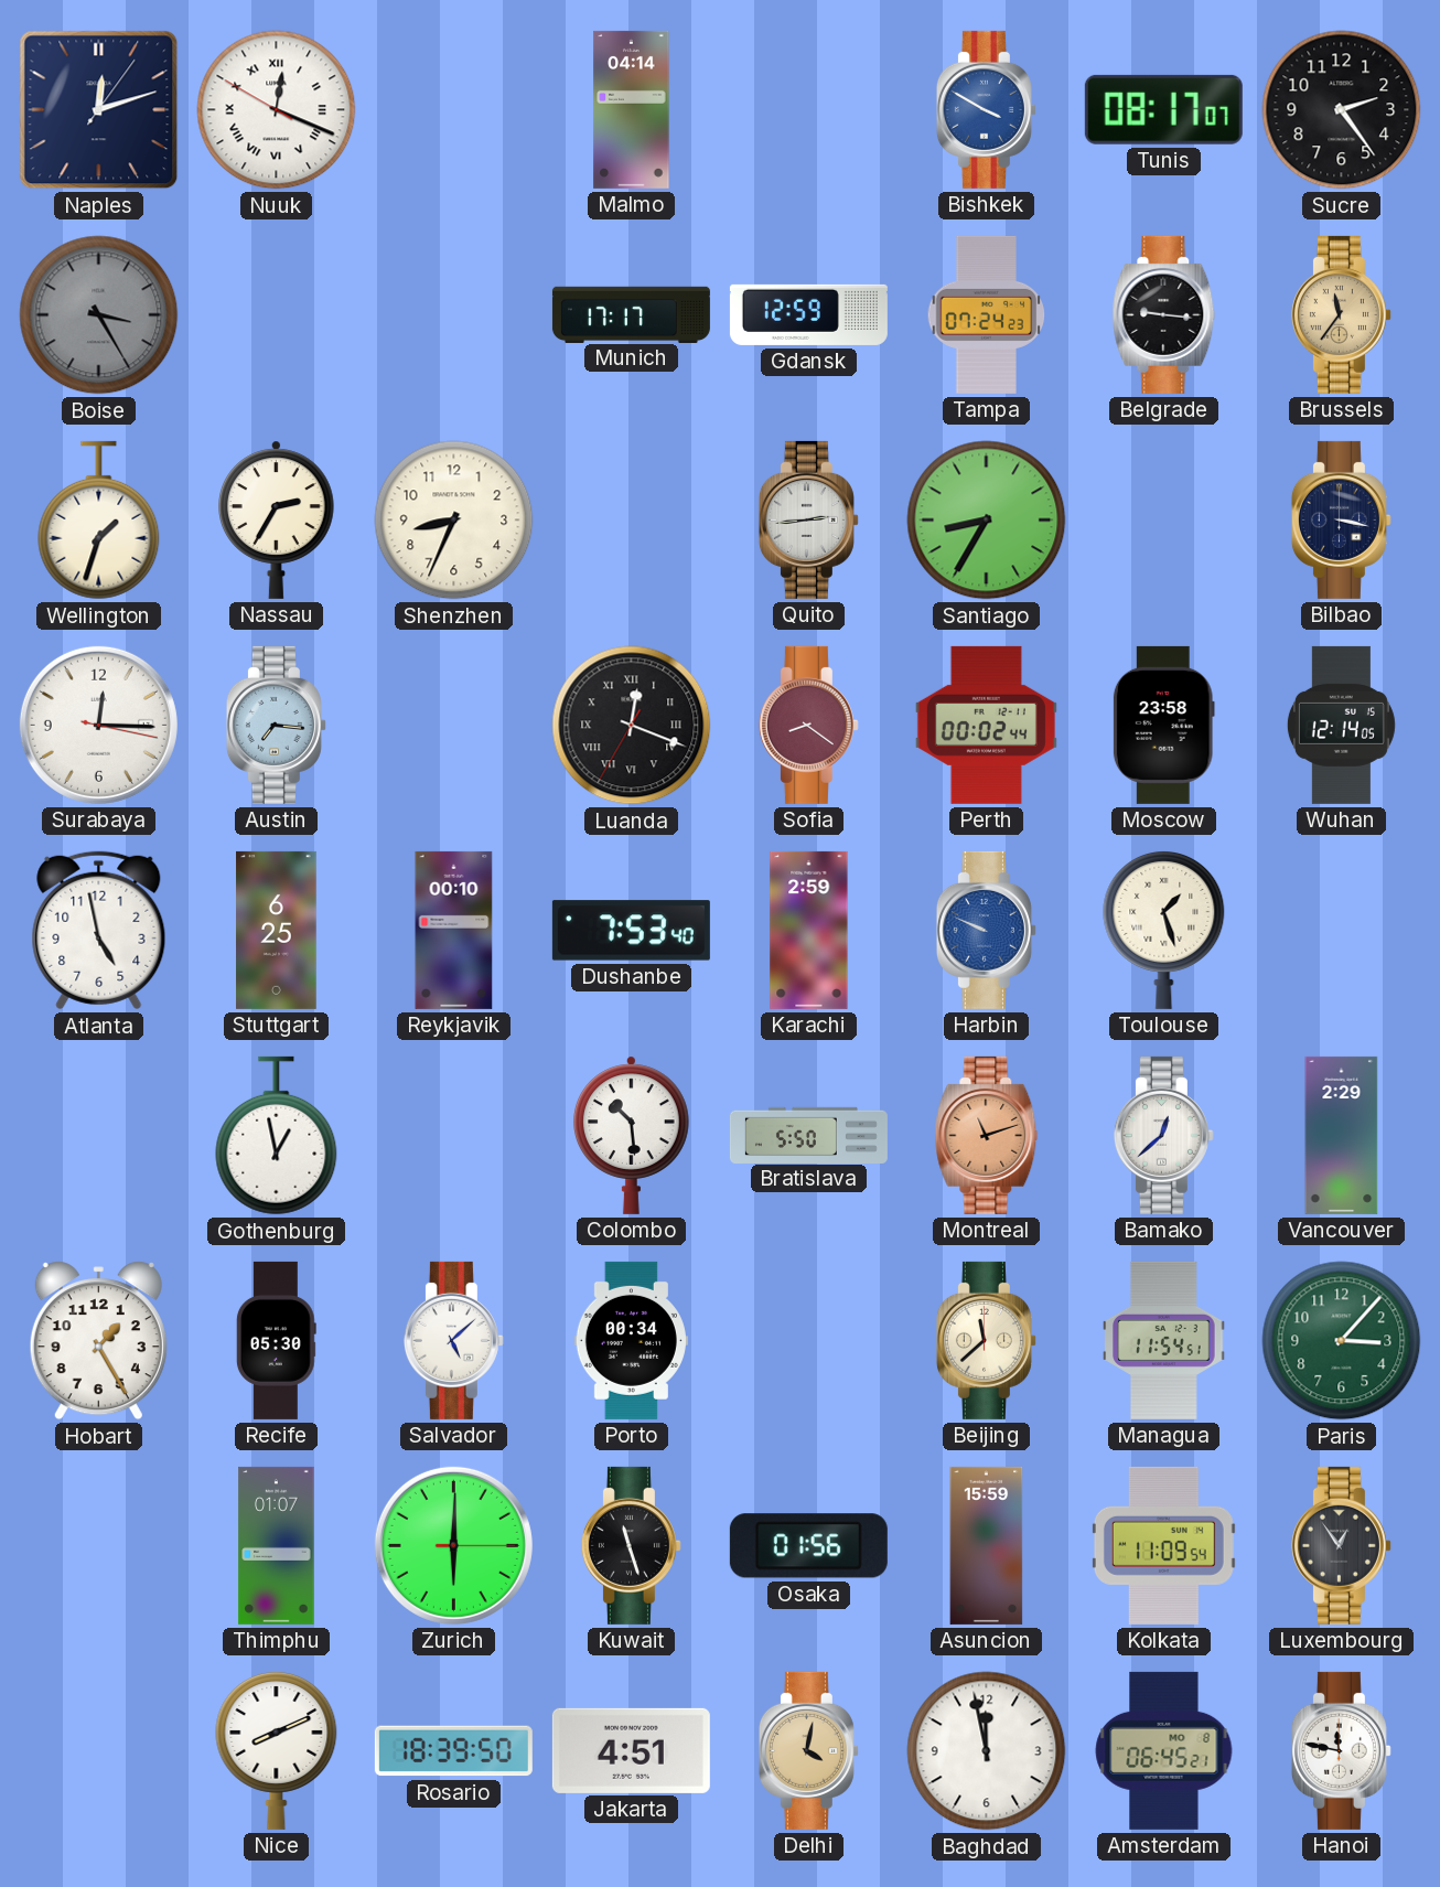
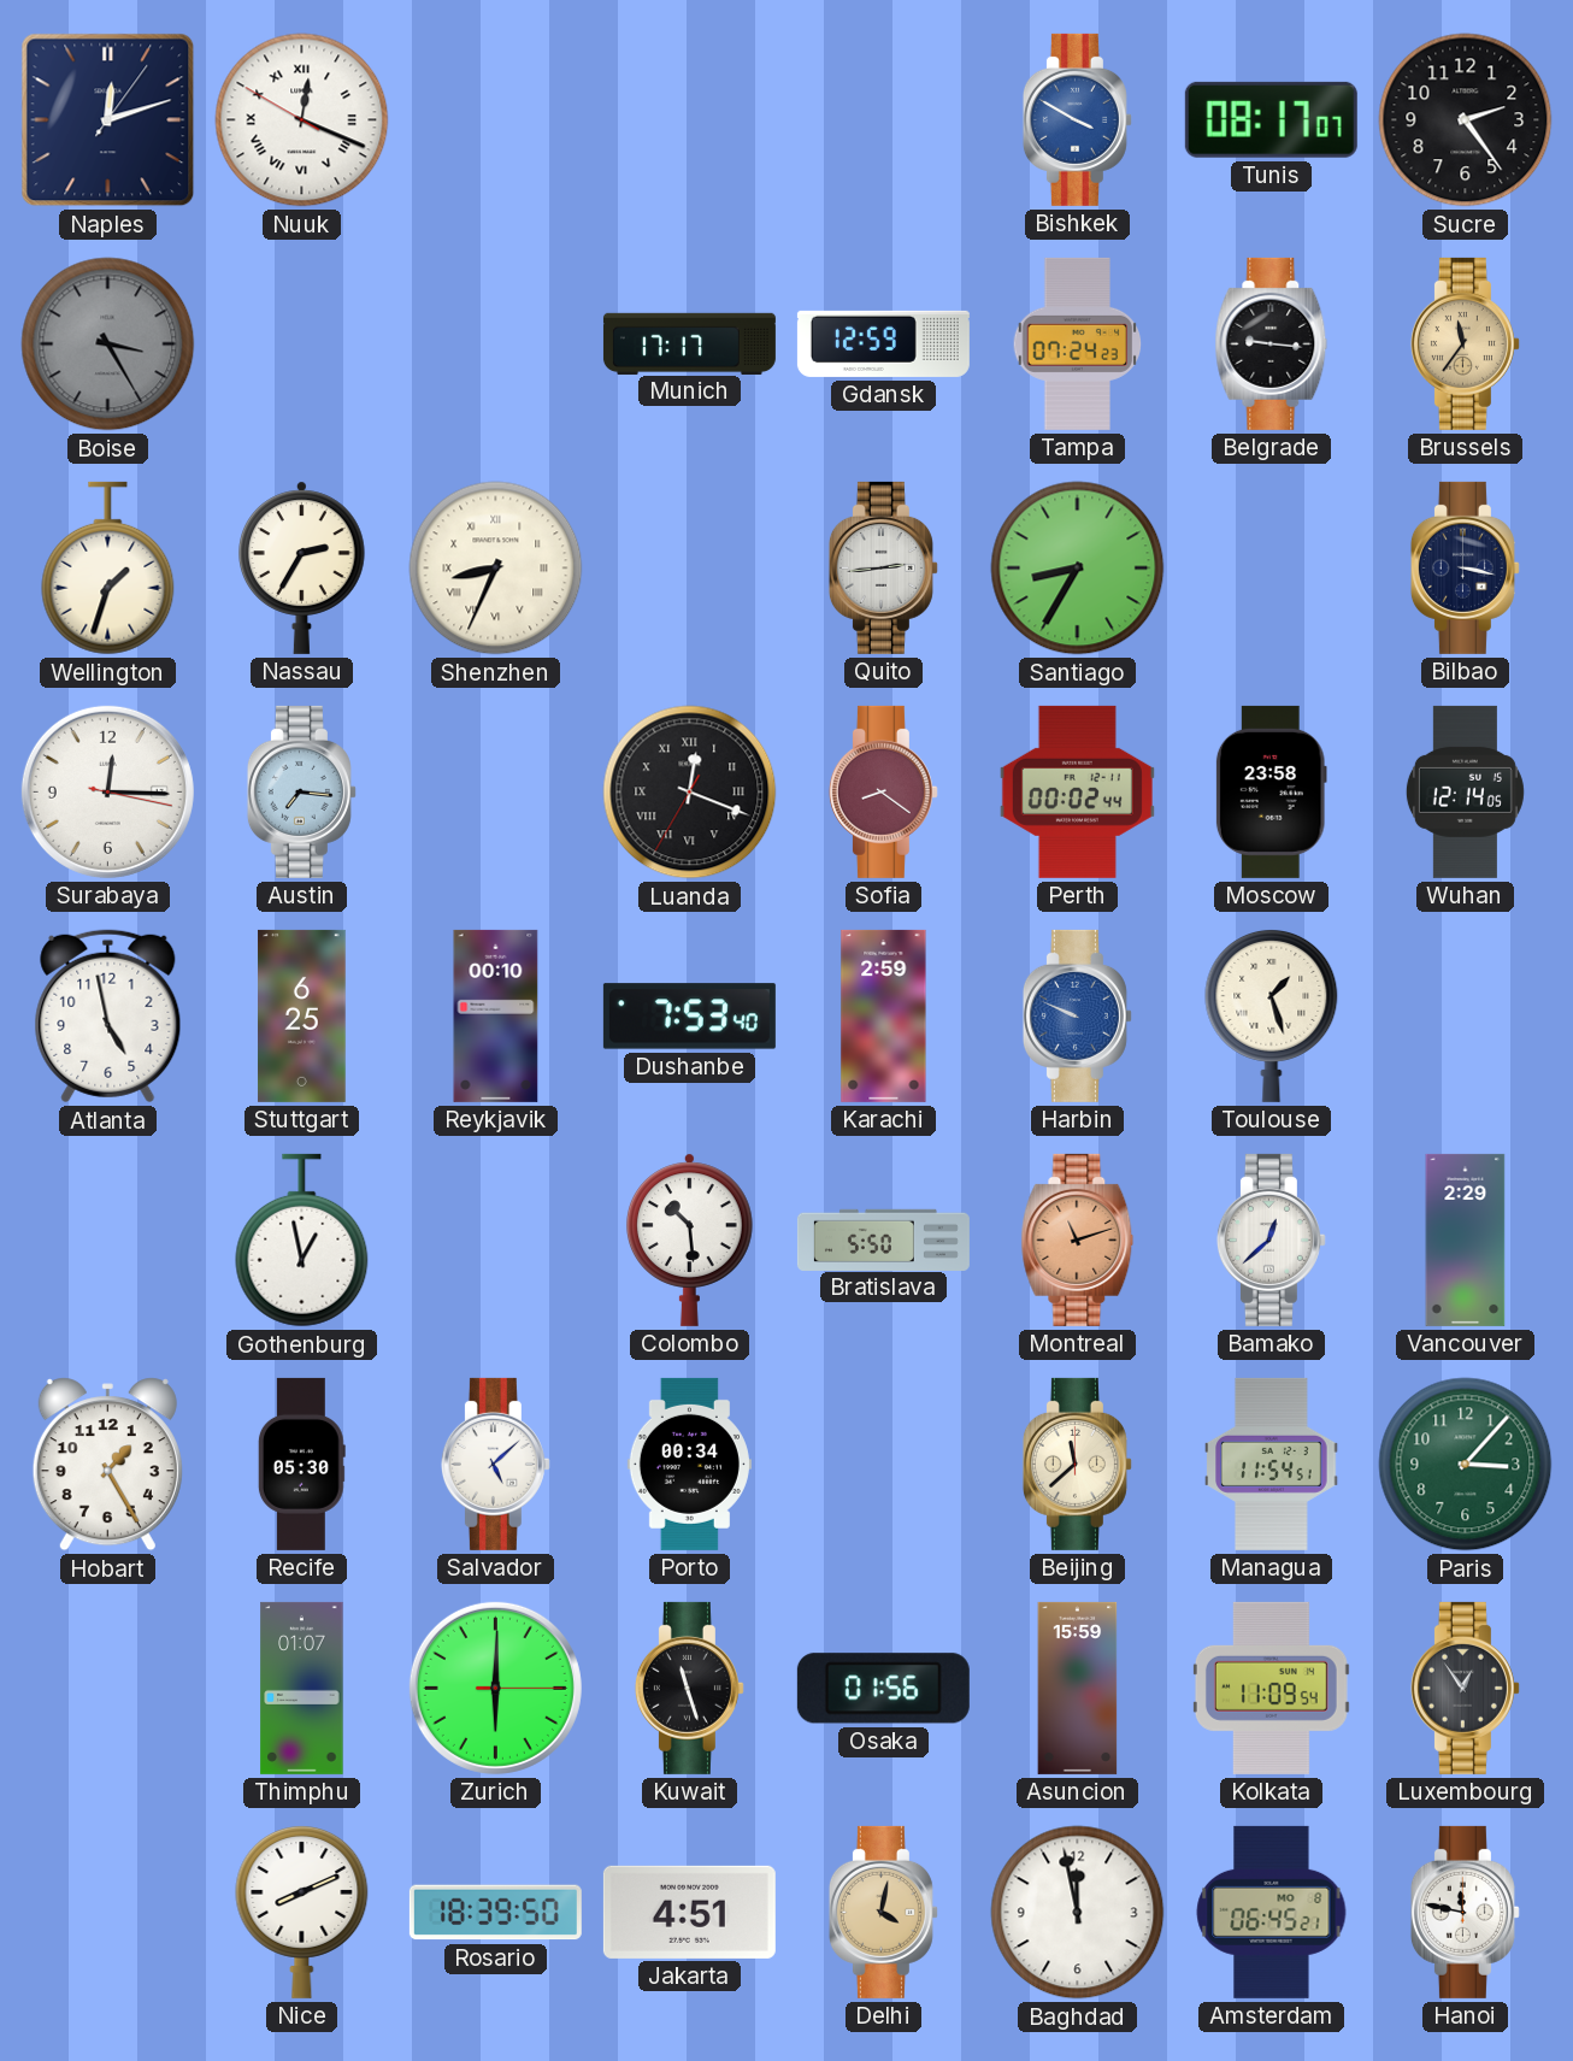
Malmo: 04:14 -> none (632, 109)
Shenzhen numerals: Arabic -> Roman (496, 569)
